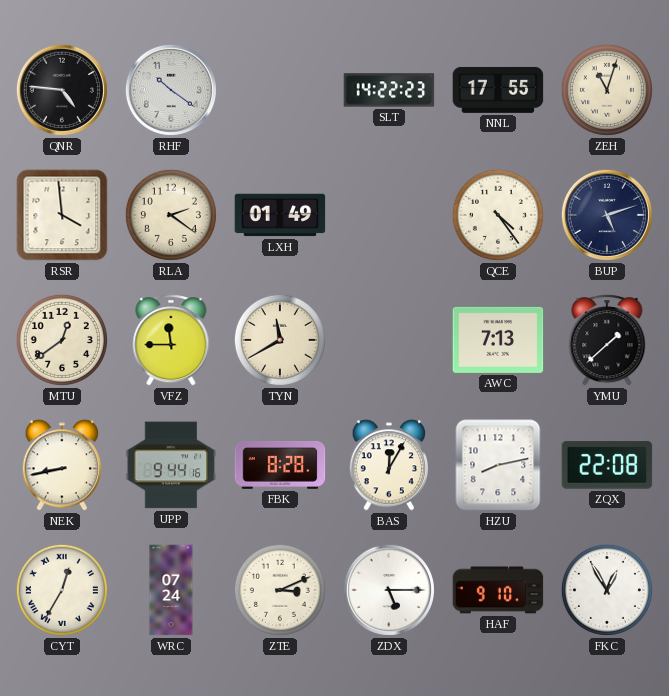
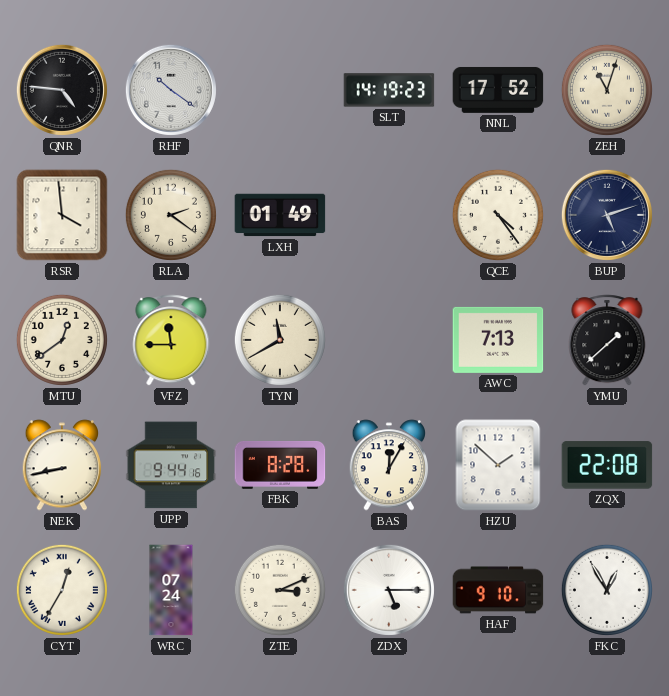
SLT: 14:22 -> 14:19 (389, 90)
NNL: 17:55 -> 17:52 (498, 90)
HZU: 8:13 -> 1:52 (498, 465)
